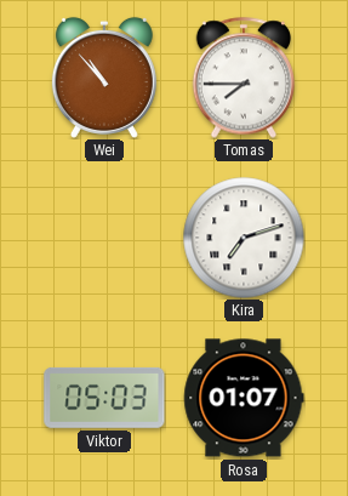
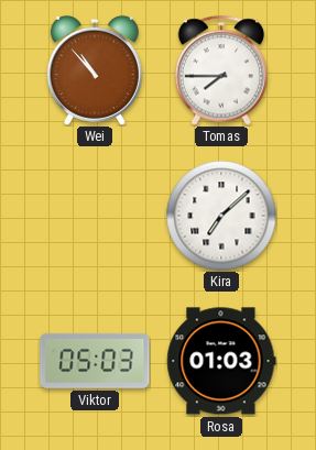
Kira: 7:12 -> 7:08 (221, 216)
Rosa: 01:07 -> 01:03 (221, 361)
